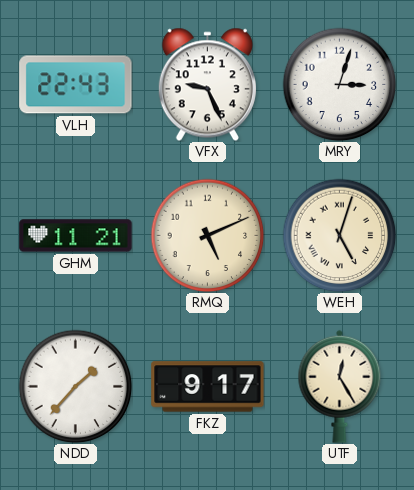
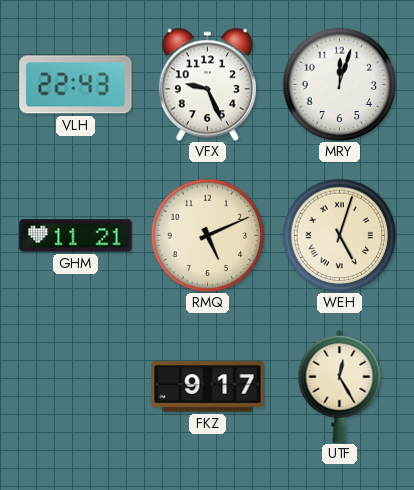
MRY: 3:03 -> 12:03 (339, 84)
NDD: 1:37 -> none (75, 386)
